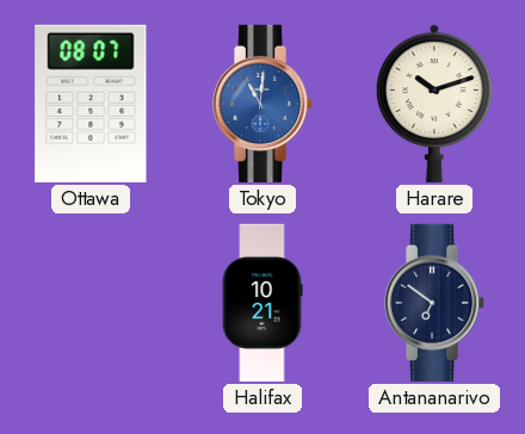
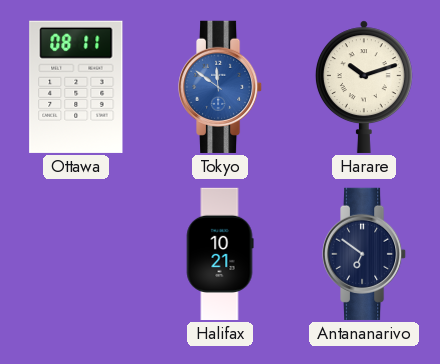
Ottawa: 08:07 -> 08:11 (76, 87)
Tokyo: 11:01 -> 11:51 (221, 87)
